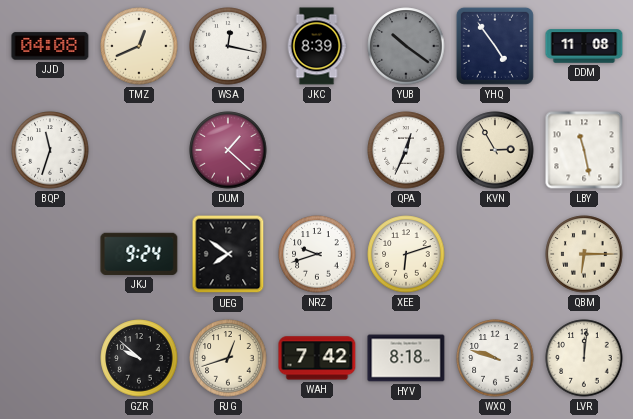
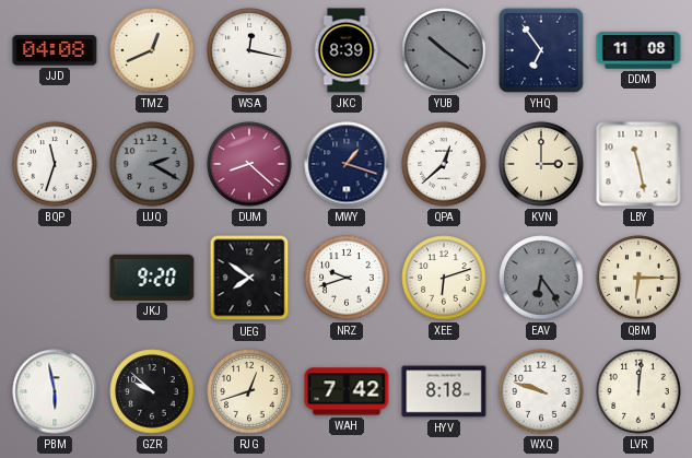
YHQ: 4:54 -> 6:54 (541, 50)
LUQ: none -> 2:20 (152, 164)
DUM: 1:22 -> 8:22 (249, 164)
MWY: none -> 1:18 (347, 164)
QPA: 12:34 -> 12:38 (444, 164)
KVN: 2:55 -> 3:00 (541, 164)
JKJ: 9:24 -> 9:20 (152, 278)
EAV: none -> 6:24 (541, 278)
PBM: none -> 5:58 (55, 391)
